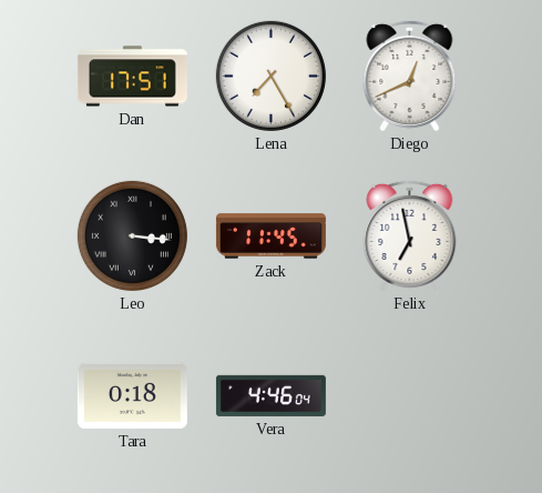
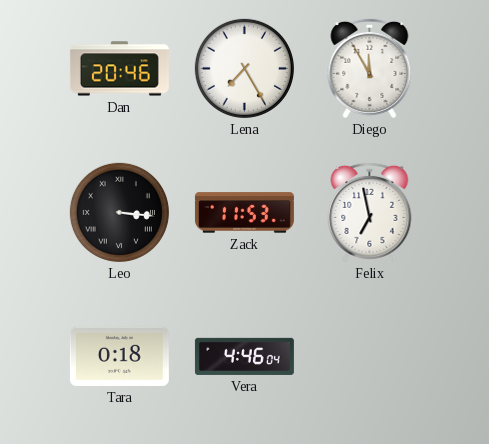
Dan: 17:51 -> 20:46 (119, 69)
Diego: 12:41 -> 11:55 (370, 68)
Zack: 11:45 -> 11:53 (244, 213)
